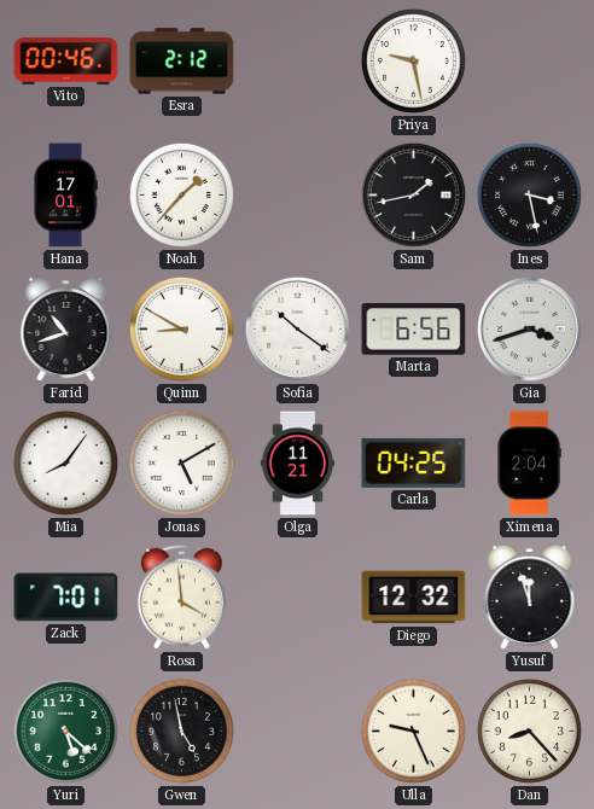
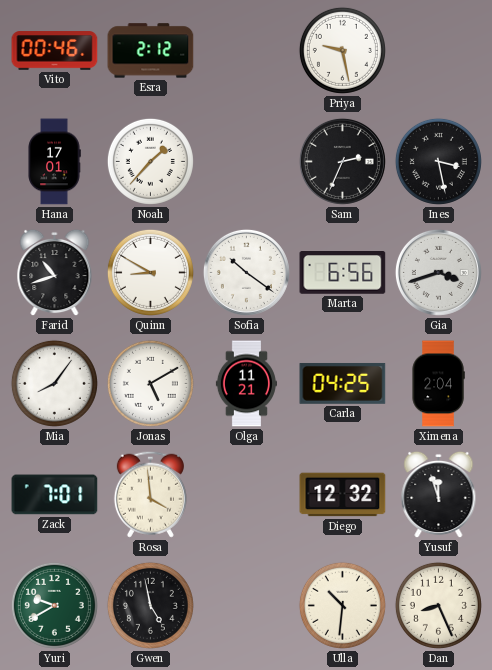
Sam: 1:43 -> 2:34 (342, 161)
Yuri: 5:22 -> 9:40 (54, 605)
Ulla: 9:26 -> 10:31 (342, 605)
Dan: 8:23 -> 8:26 (438, 605)
